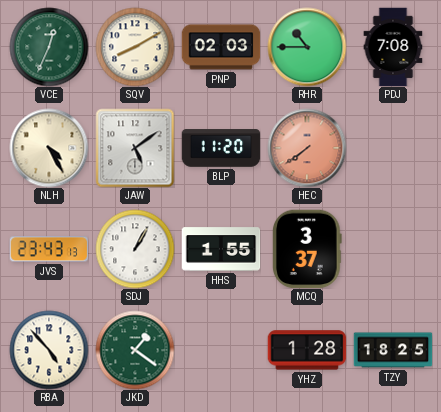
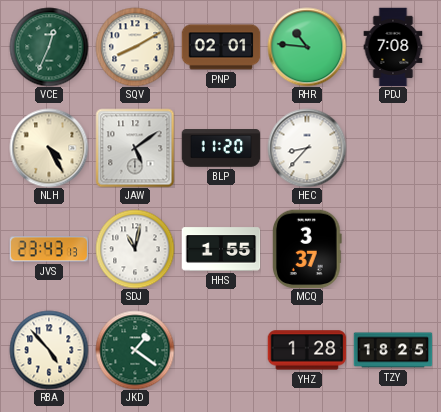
PNP: 02:03 -> 02:01 (221, 47)
RHR: 10:45 -> 10:46 (307, 47)
HEC: 7:39 -> 8:37 (307, 148)
HEC dial: salmon -> white (307, 148)
SDJ: 1:05 -> 11:02 (135, 249)
